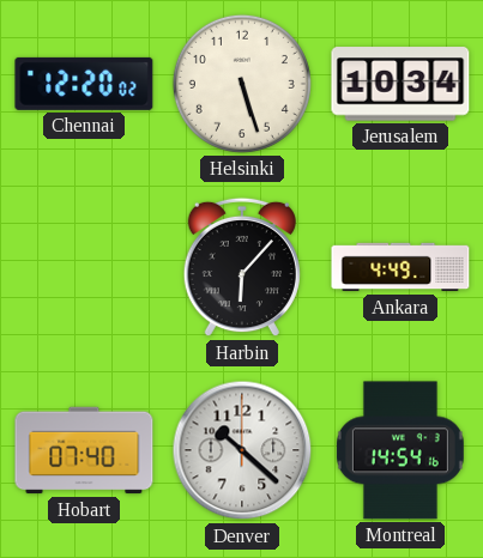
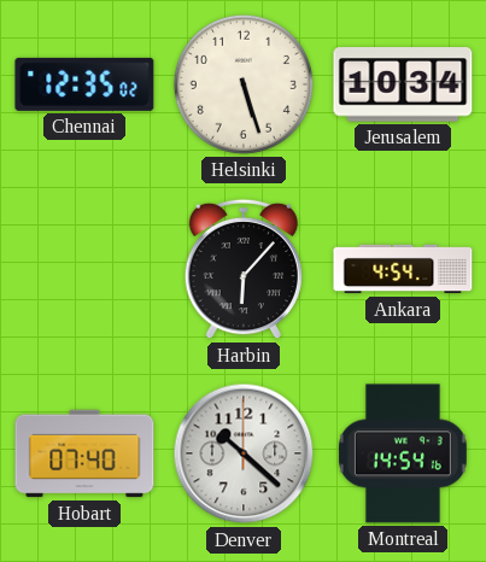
Chennai: 12:20 -> 12:35 (84, 84)
Ankara: 4:49 -> 4:54 (403, 269)
